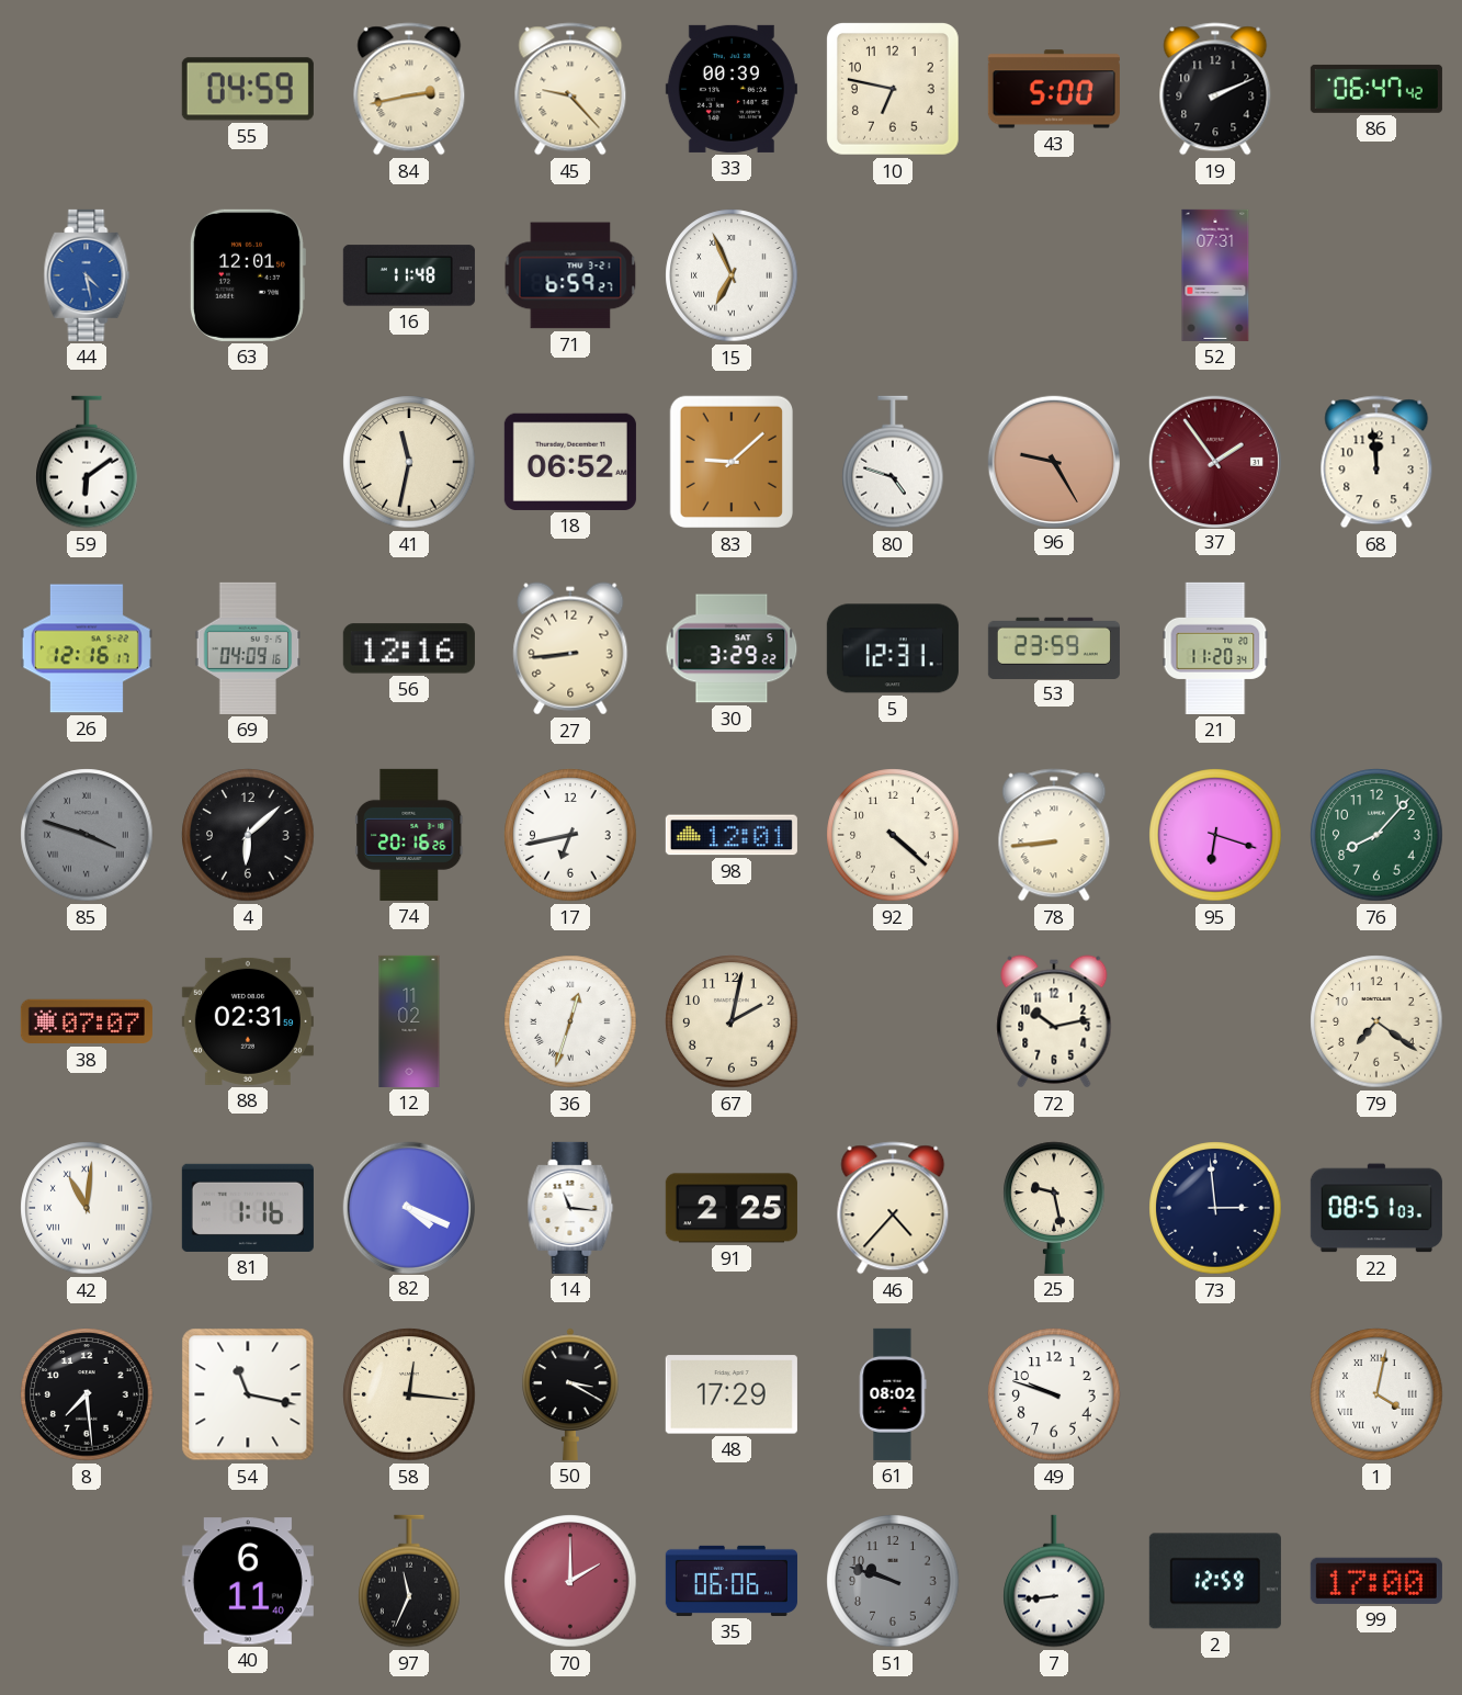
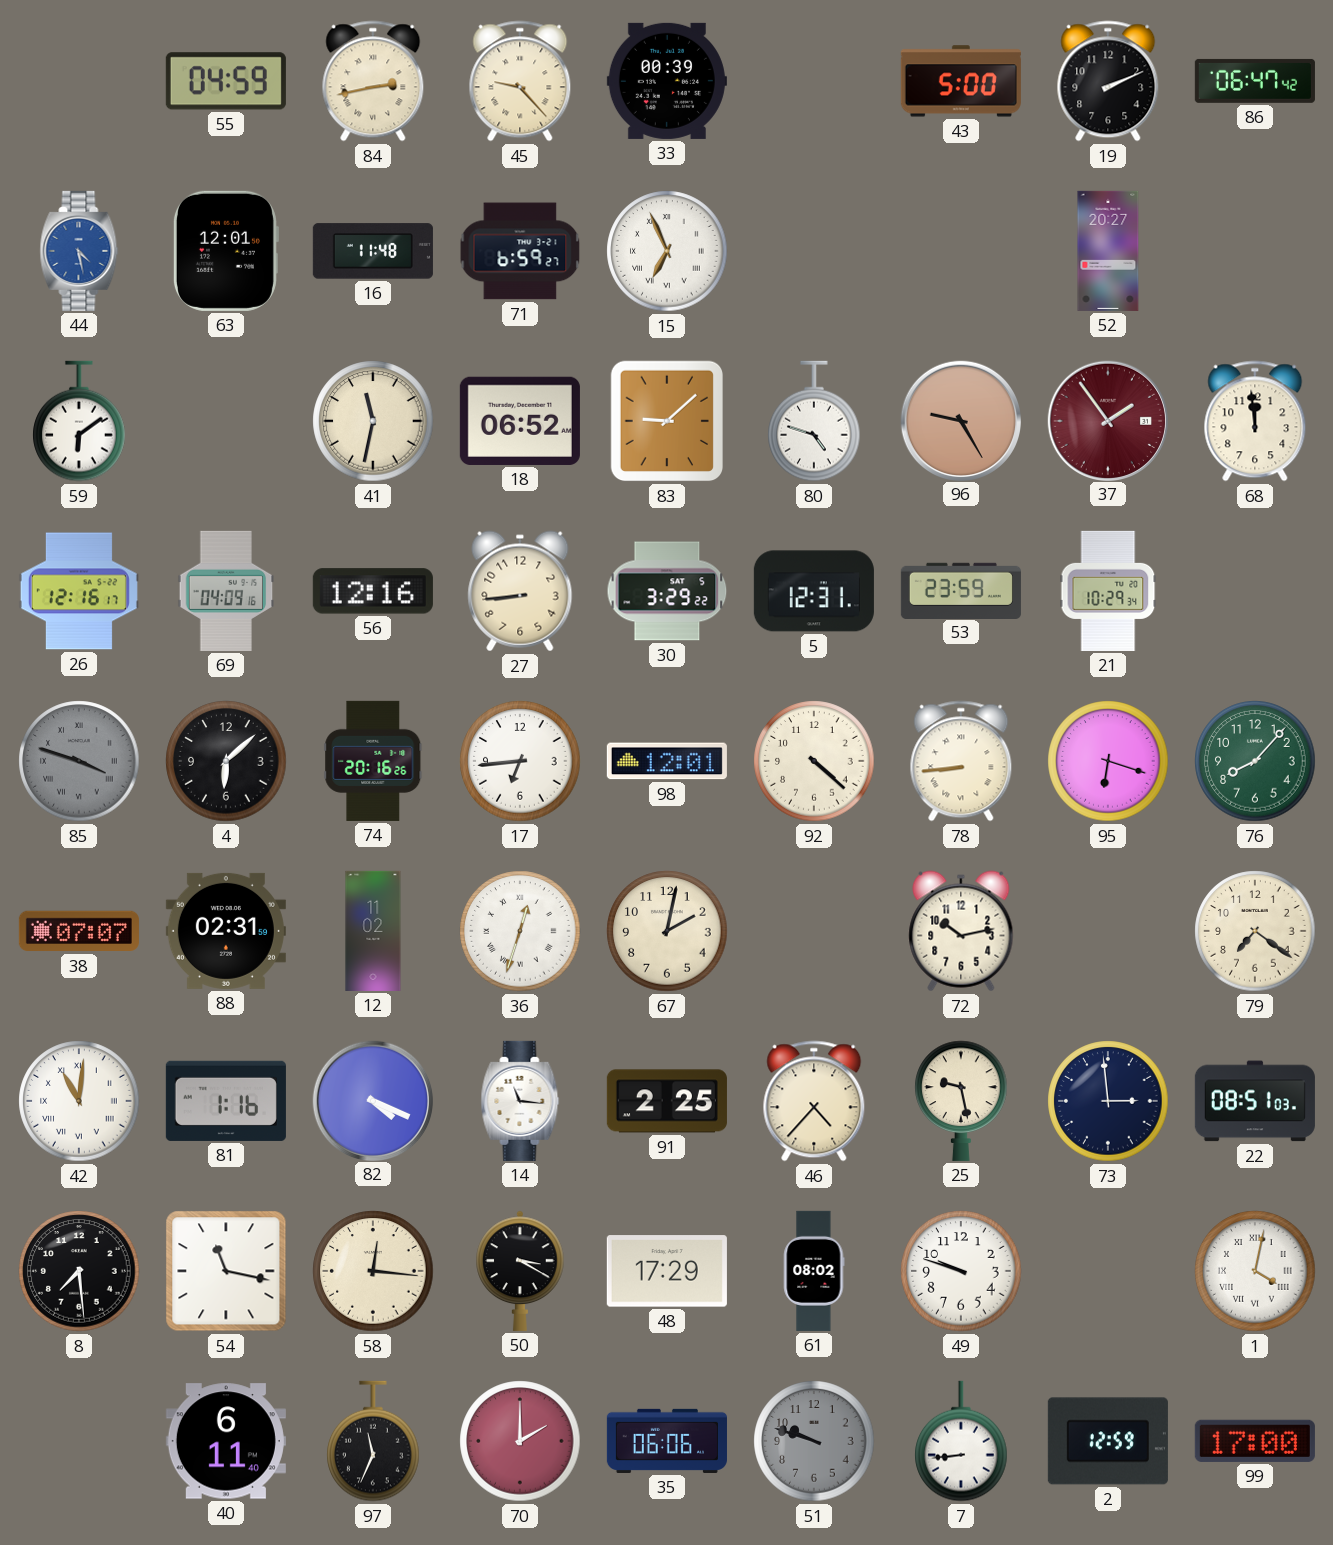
10: 6:47 -> none (893, 89)
52: 07:31 -> 20:27 (1108, 251)
21: 11:20 -> 10:29 (1108, 591)
17: 6:43 -> 6:44 (520, 761)
